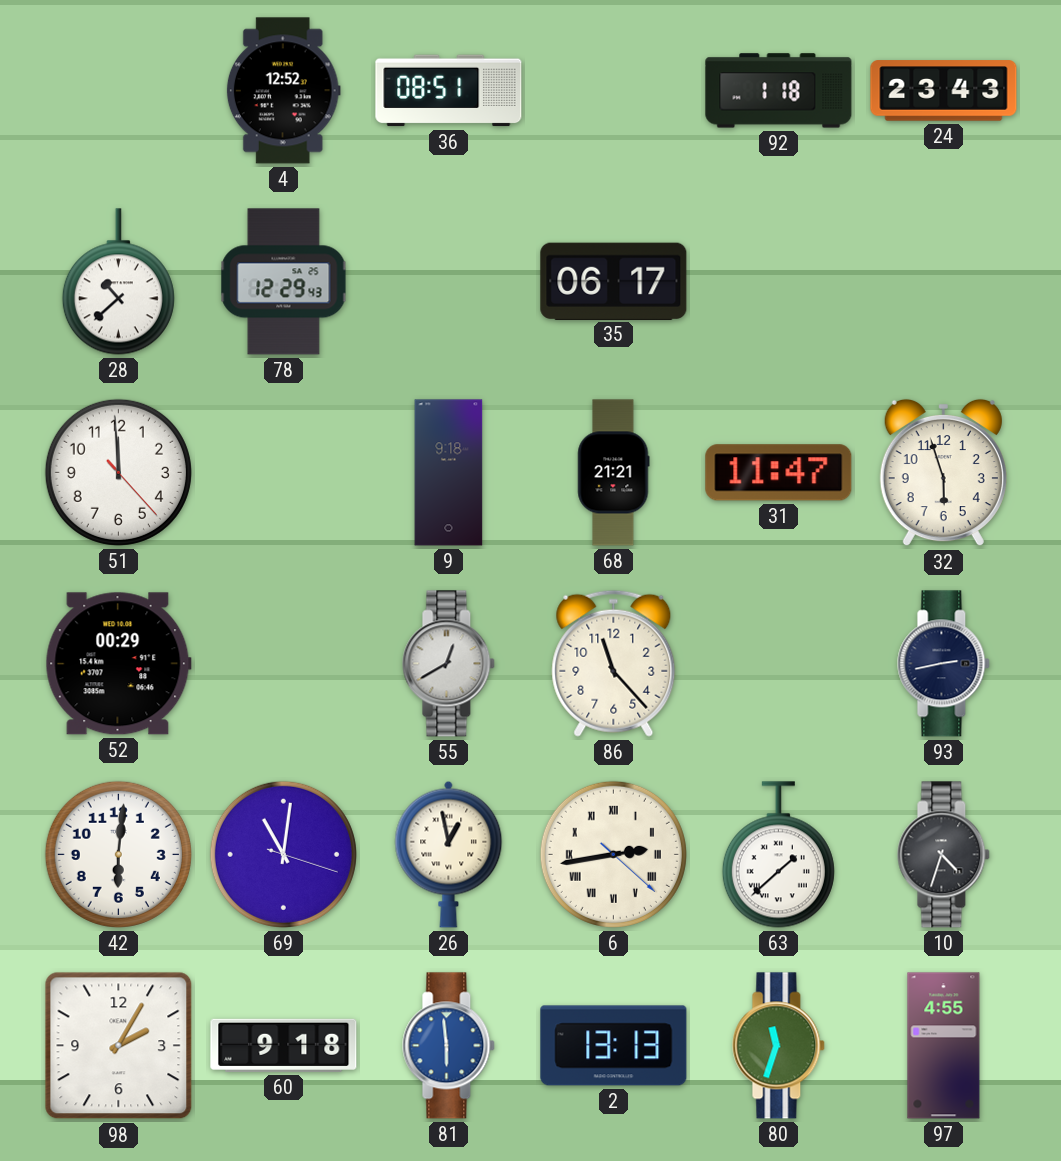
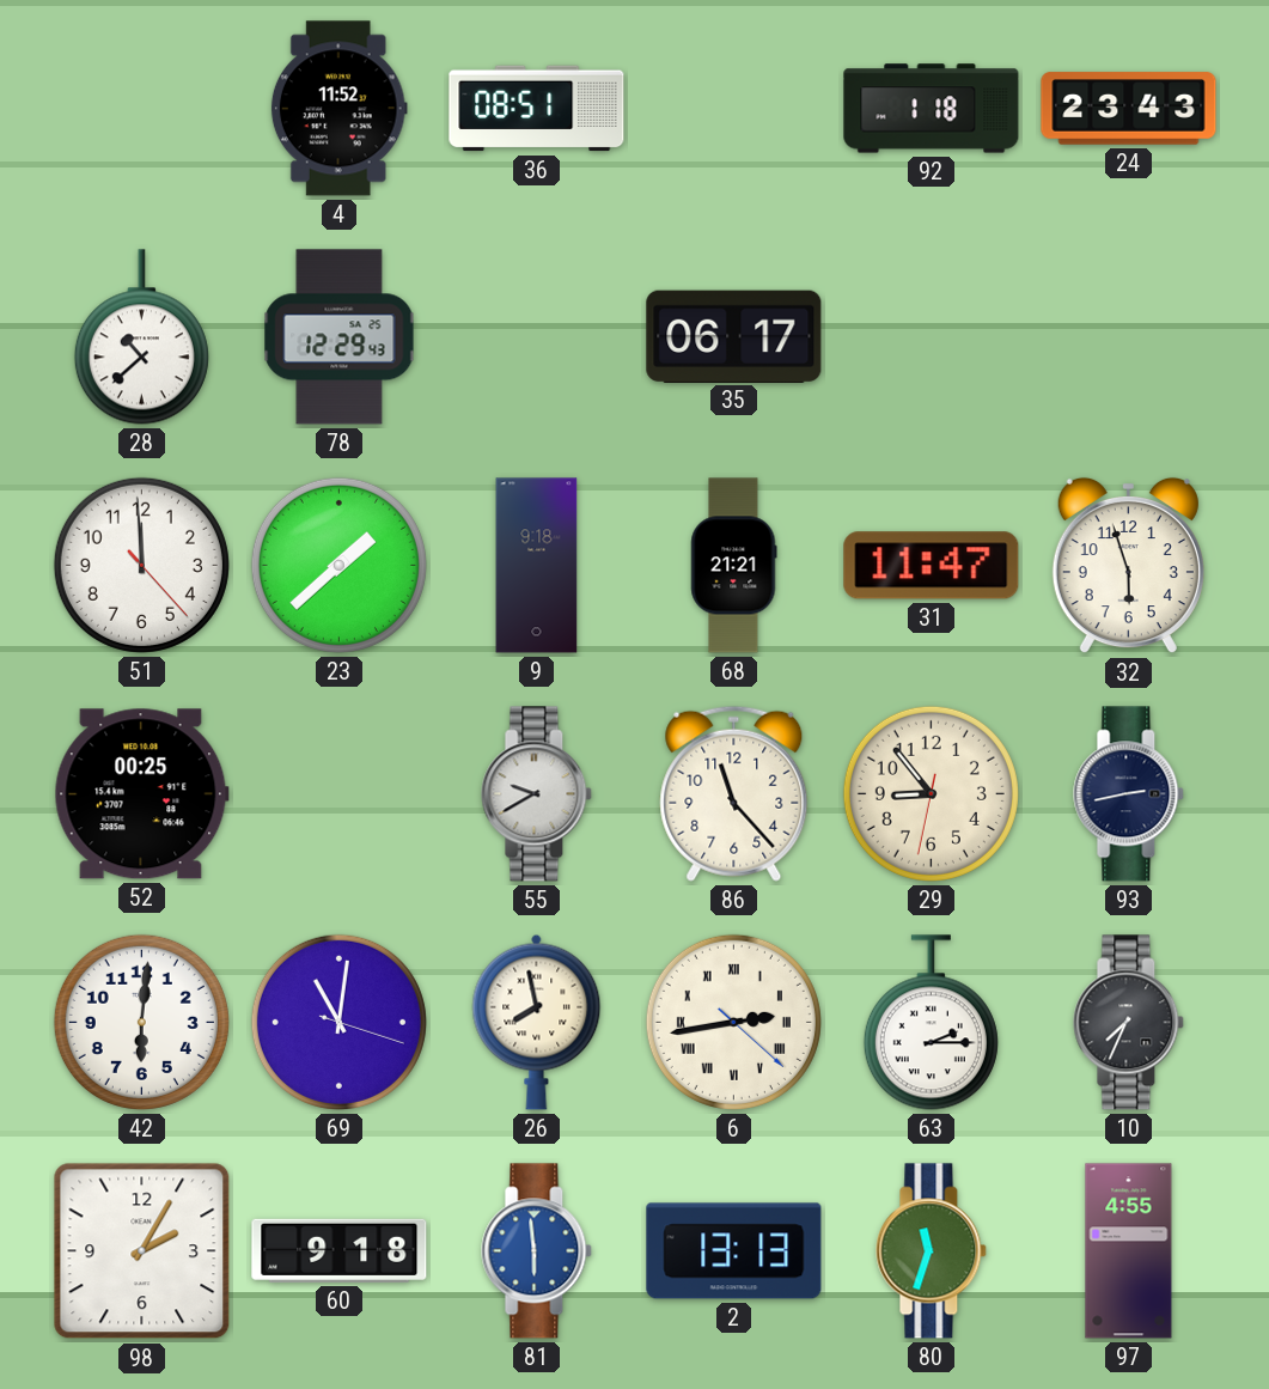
4: 12:52 -> 11:52 (338, 109)
23: none -> 1:38 (338, 565)
52: 00:29 -> 00:25 (141, 794)
55: 12:40 -> 9:40 (537, 794)
29: none -> 8:53 (931, 793)
26: 12:58 -> 7:58 (537, 1022)
63: 1:38 -> 2:15 (931, 1023)
10: 4:33 -> 7:34 (1129, 1023)
